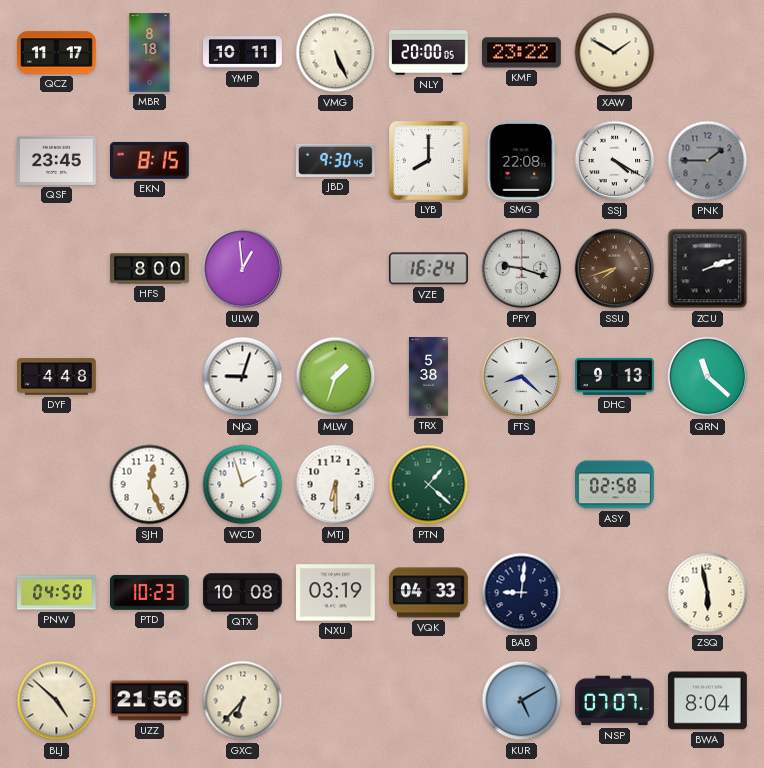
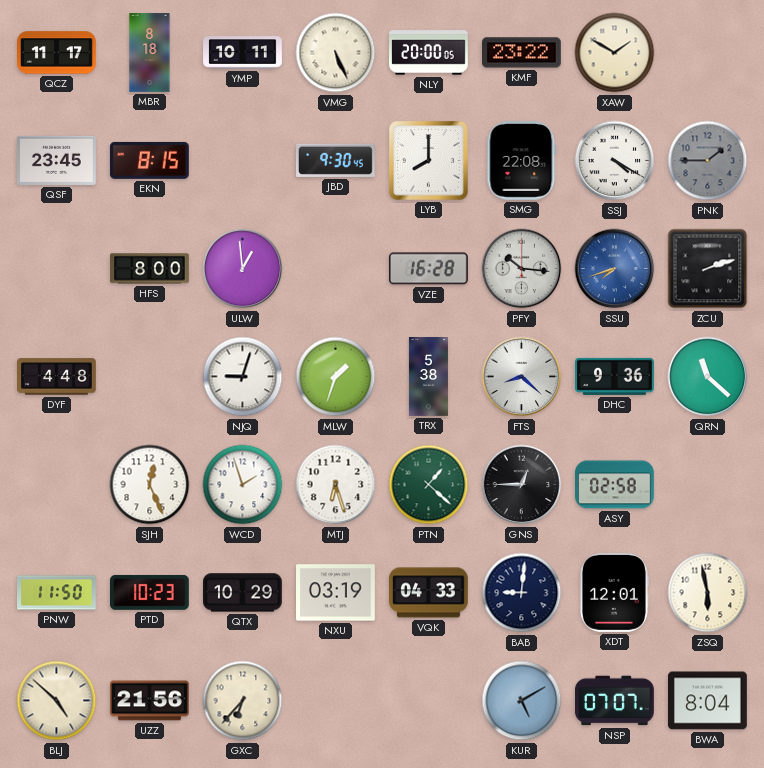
VZE: 16:24 -> 16:28 (428, 269)
PFY: 9:18 -> 10:16 (522, 269)
SSU dial: brown -> blue (615, 269)
DHC: 9:13 -> 9:36 (615, 376)
MTJ: 6:30 -> 6:27 (336, 485)
GNS: none -> 12:45 (522, 485)
PNW: 04:50 -> 11:50 (57, 593)
QTX: 10:08 -> 10:29 (243, 593)
XDT: none -> 12:01 (614, 593)
